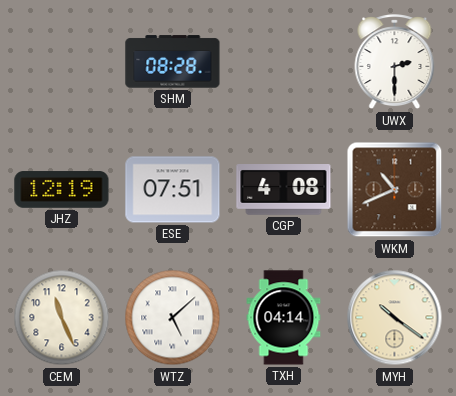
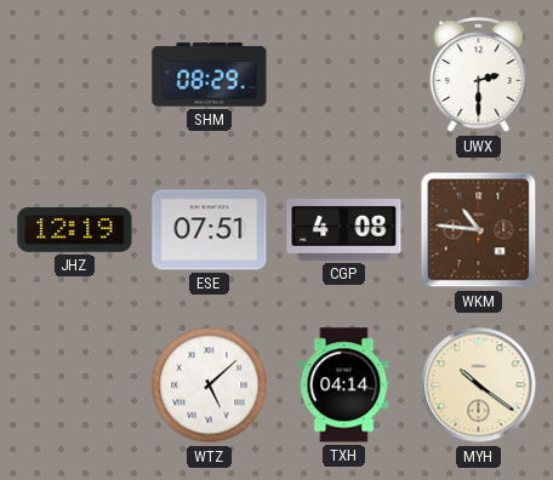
SHM: 08:28 -> 08:29 (210, 75)
WKM: 10:41 -> 10:46 (479, 230)
CEM: 11:26 -> none (62, 318)
